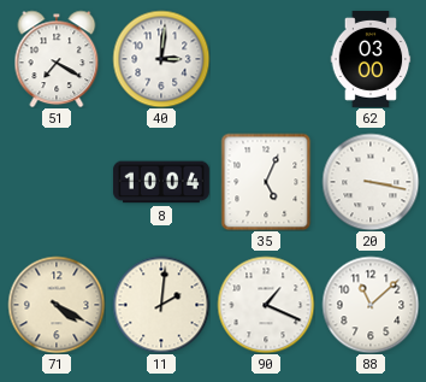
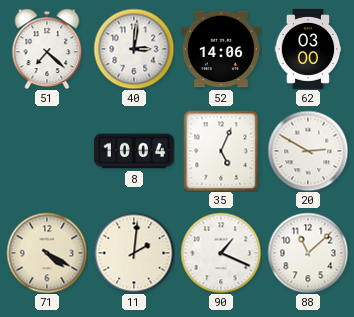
51: 7:20 -> 7:22 (47, 49)
52: none -> 14:06 (221, 49)
20: 3:17 -> 2:50 (308, 151)
